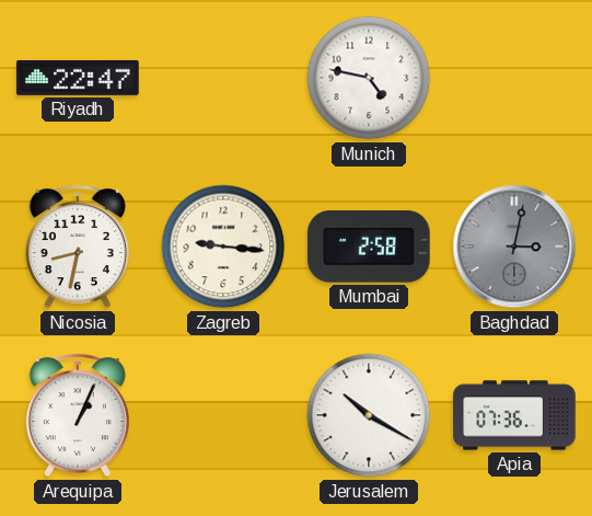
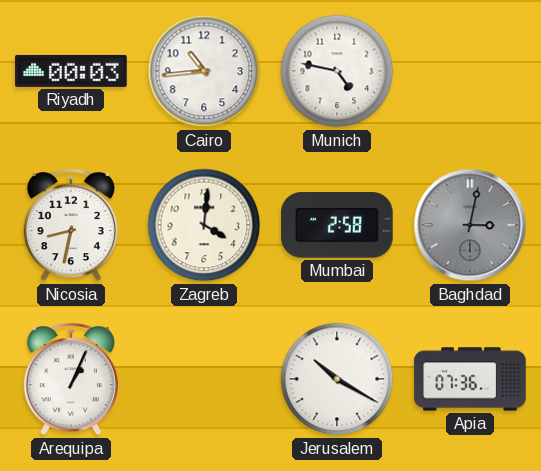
Riyadh: 22:47 -> 00:03 (71, 71)
Cairo: none -> 10:44 (204, 71)
Zagreb: 9:16 -> 4:01 (204, 225)
